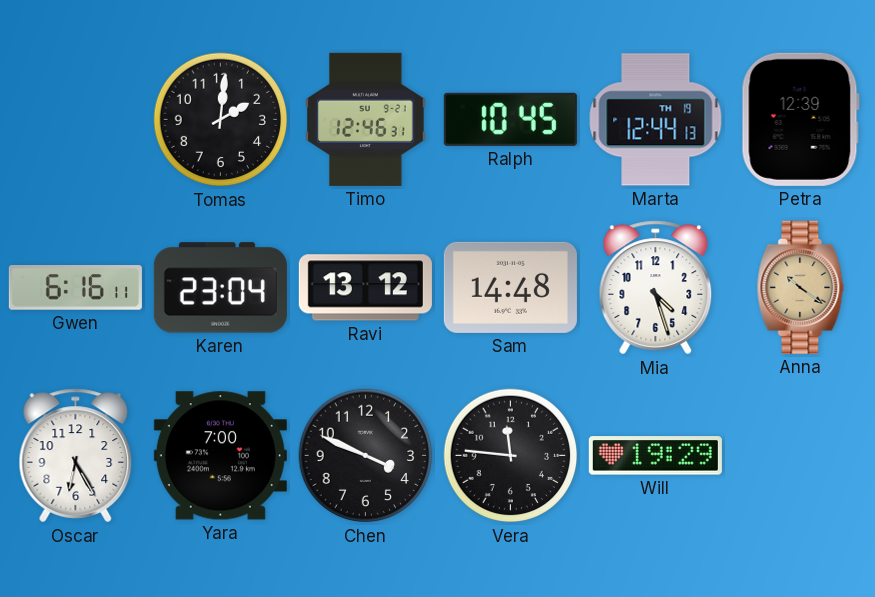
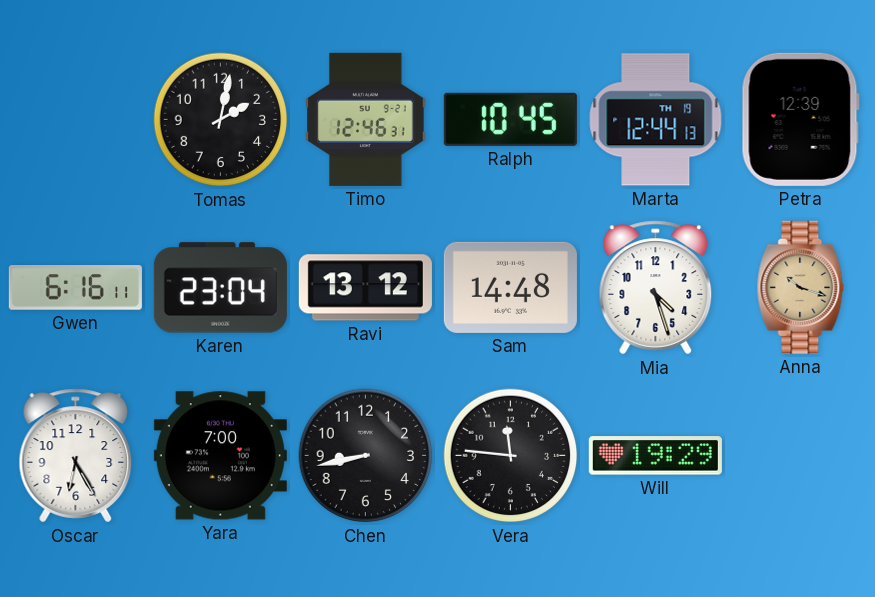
Tomas: 2:01 -> 2:02 (221, 120)
Anna: 10:21 -> 10:18 (801, 287)
Chen: 3:49 -> 8:43 (366, 456)
